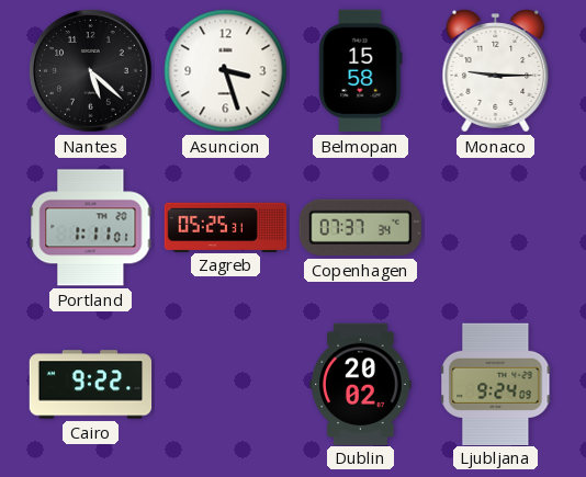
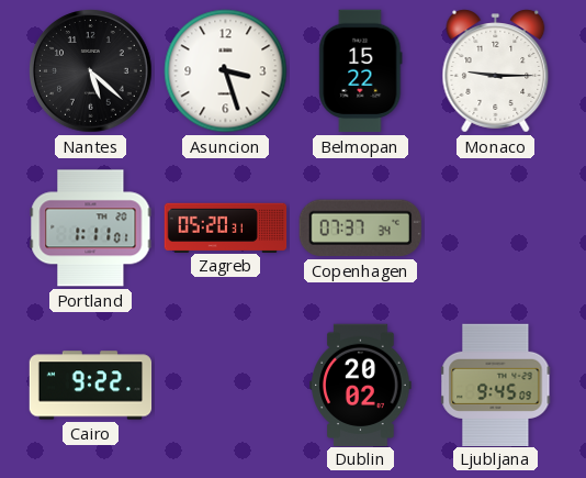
Belmopan: 15:58 -> 15:22 (361, 71)
Zagreb: 05:25 -> 05:20 (226, 227)
Ljubljana: 9:24 -> 9:45 (496, 385)
